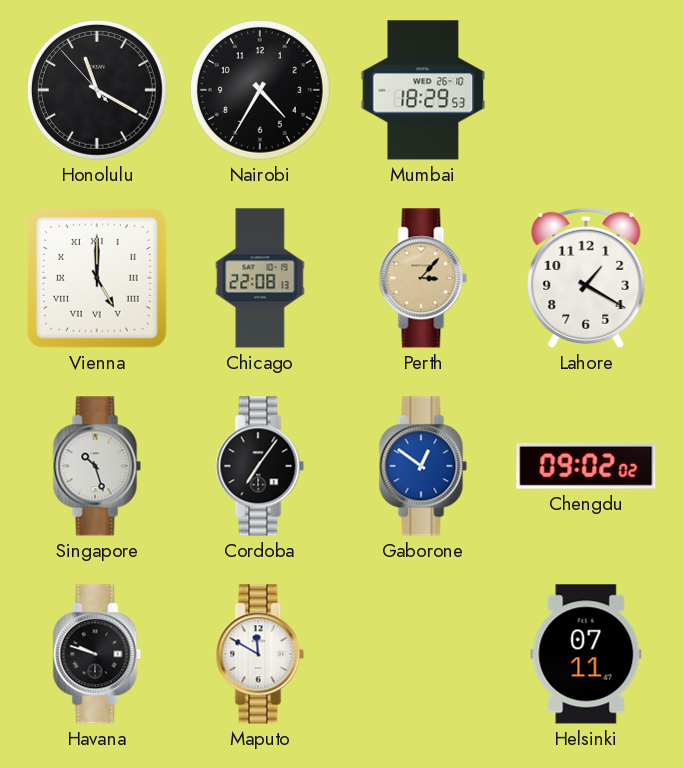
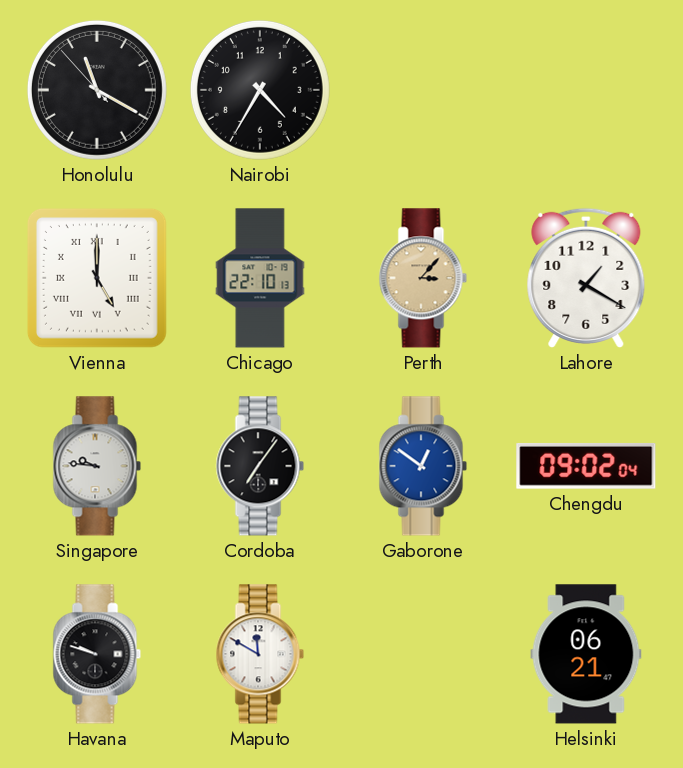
Mumbai: 18:29 -> none (423, 90)
Chicago: 22:08 -> 22:10 (260, 278)
Singapore: 10:27 -> 9:46 (97, 466)
Chengdu: 09:02:02 -> 09:02:04 (586, 466)
Helsinki: 07:11 -> 06:21 (586, 654)
